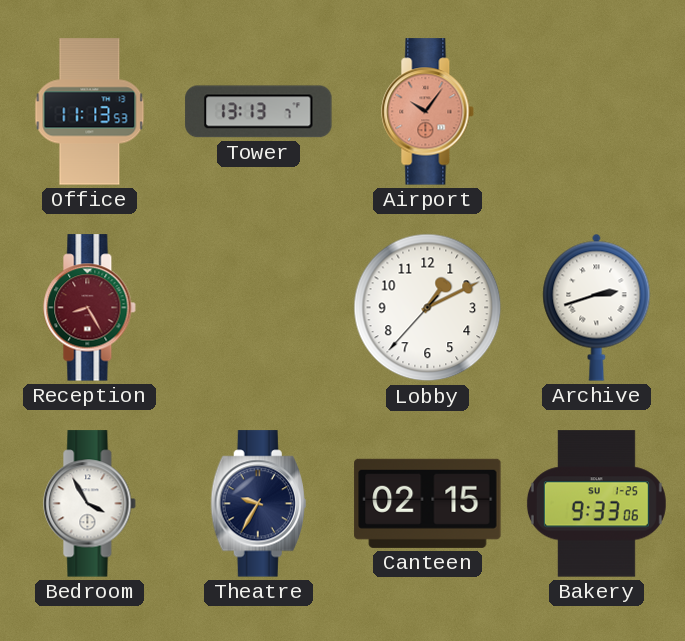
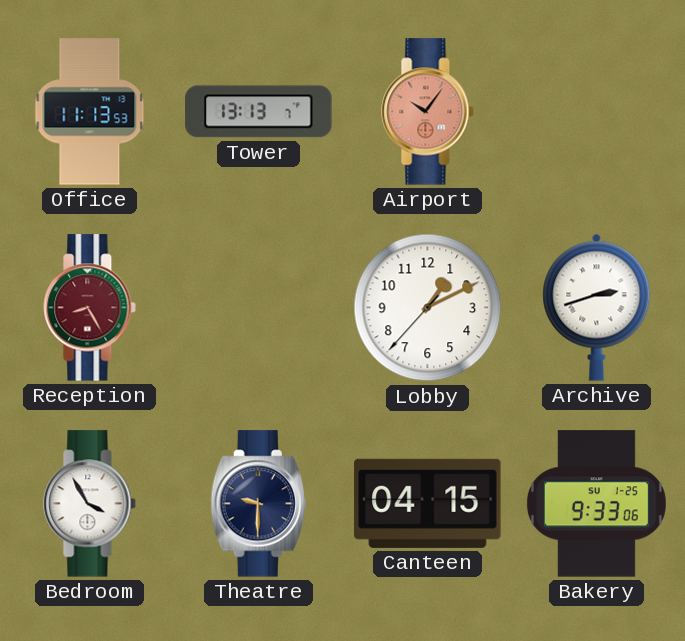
Theatre: 9:35 -> 9:30 (258, 504)
Canteen: 02:15 -> 04:15 (428, 503)
